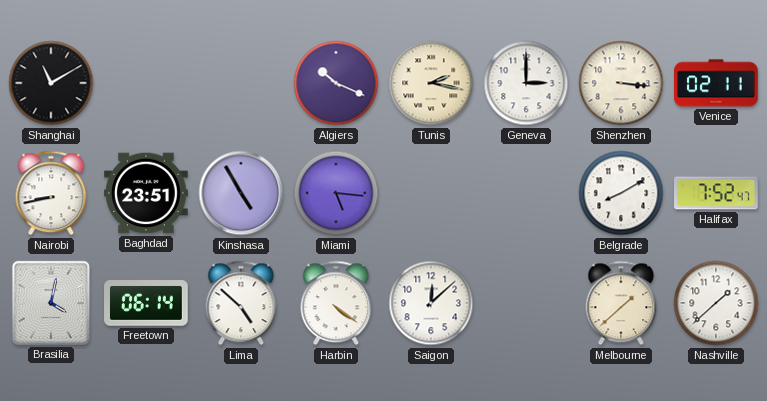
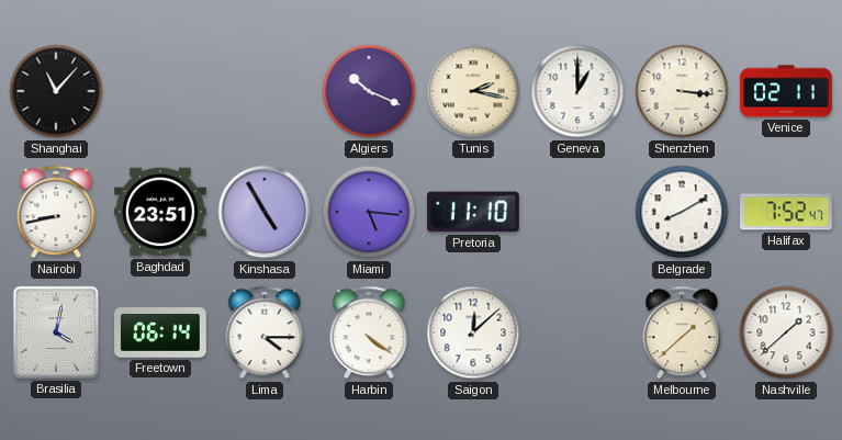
Shanghai: 11:10 -> 11:07 (56, 91)
Geneva: 3:00 -> 1:00 (577, 91)
Pretoria: none -> 11:10 (474, 212)
Lima: 4:52 -> 4:15 (265, 332)
